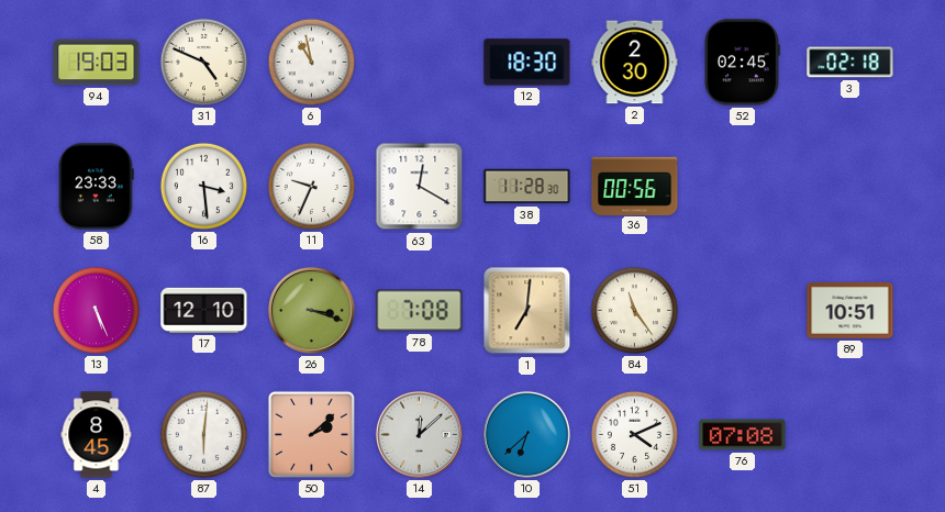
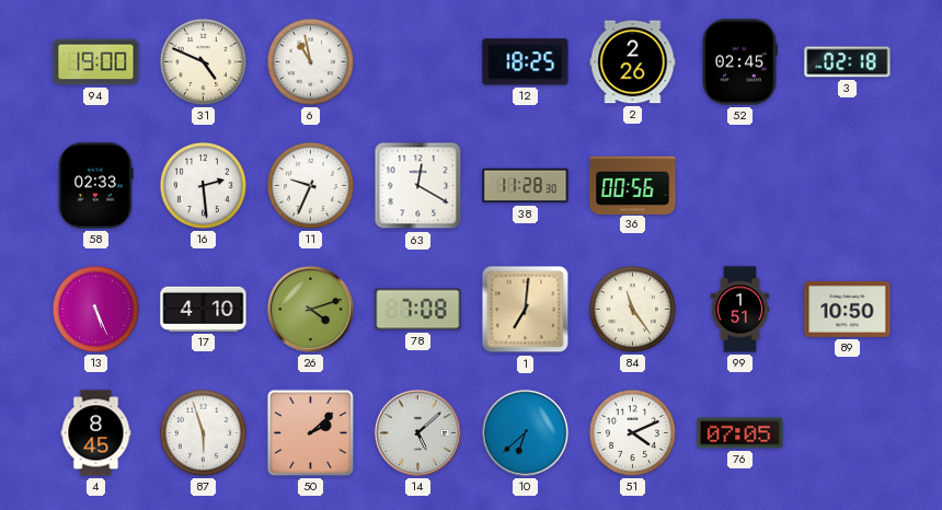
94: 19:03 -> 19:00 (96, 62)
12: 18:30 -> 18:25 (526, 62)
2: 2:30 -> 2:26 (633, 62)
58: 23:33 -> 02:33 (96, 186)
16: 3:29 -> 2:29 (203, 185)
17: 12:10 -> 4:10 (204, 309)
26: 3:18 -> 4:12 (310, 309)
99: none -> 1:51 (740, 310)
89: 10:51 -> 10:50 (848, 309)
87: 6:01 -> 5:57 (203, 432)
14: 12:08 -> 5:08 (417, 432)
76: 07:08 -> 07:05 (740, 433)
